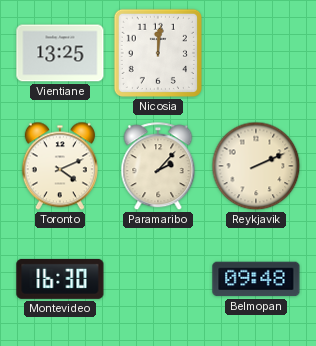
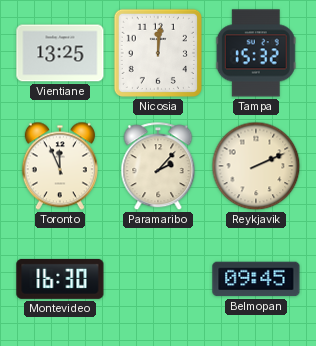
Tampa: none -> 15:32 (256, 53)
Toronto: 4:11 -> 11:56 (60, 166)
Belmopan: 09:48 -> 09:45 (256, 279)
